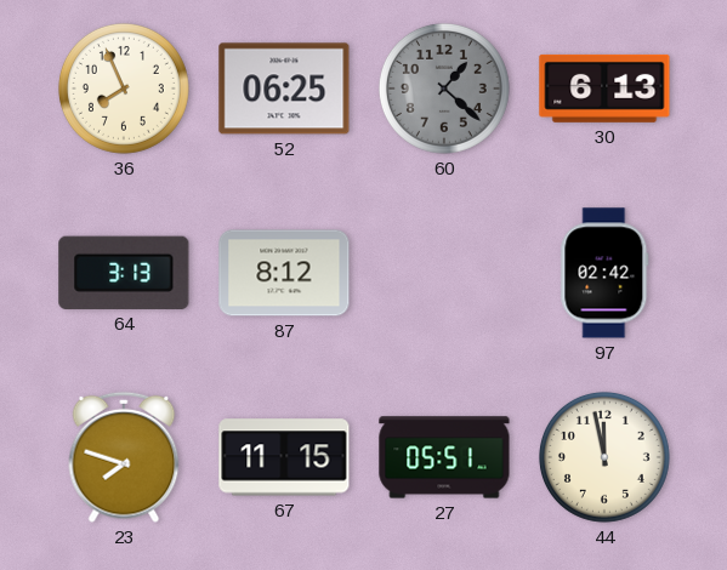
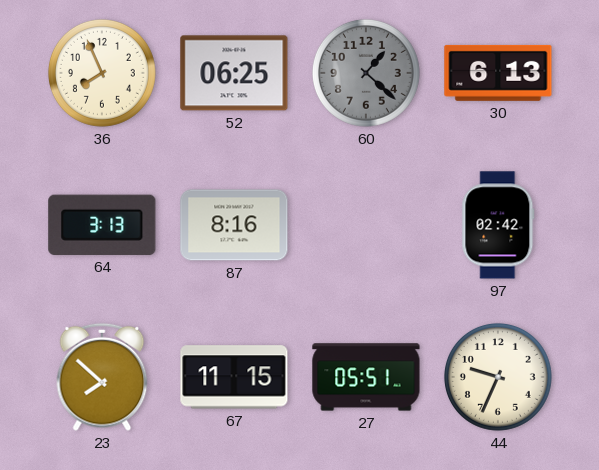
87: 8:12 -> 8:16 (234, 225)
23: 7:48 -> 7:52 (102, 377)
44: 11:58 -> 9:34 (498, 377)
